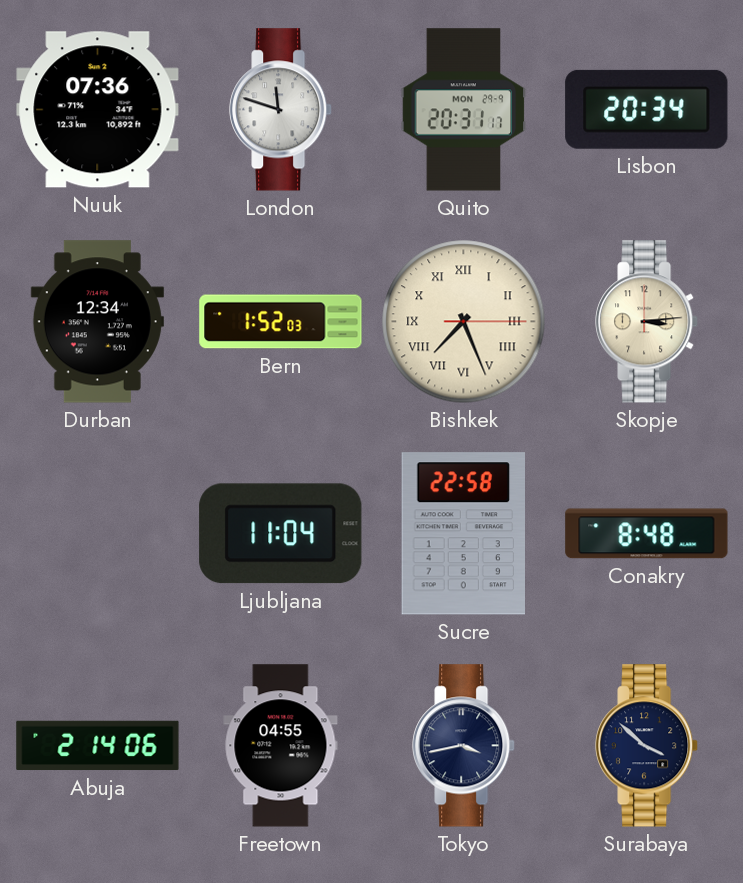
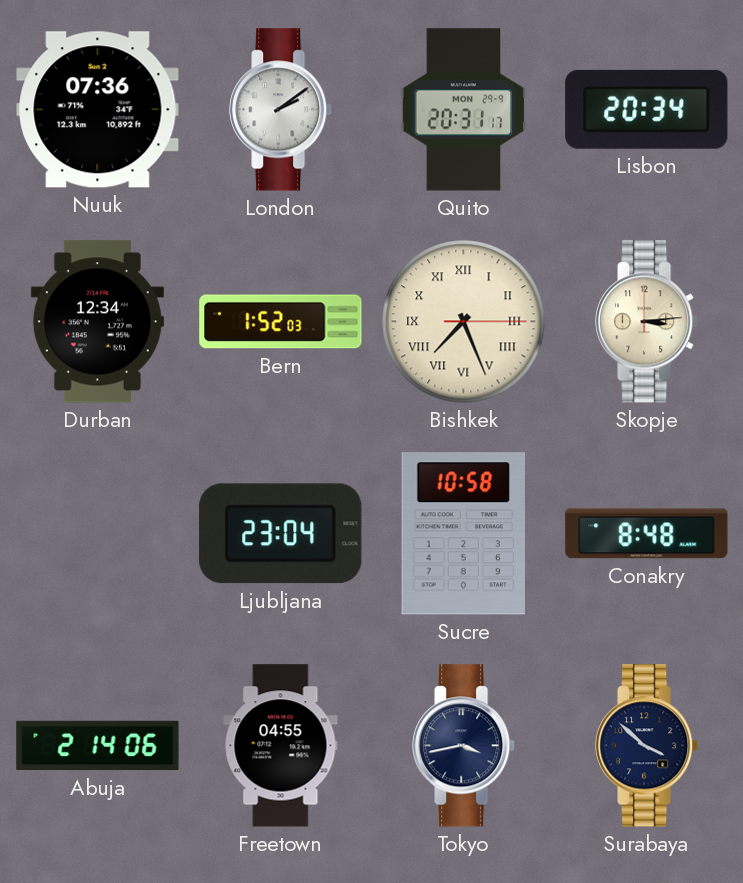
London: 11:48 -> 2:09 (281, 110)
Ljubljana: 11:04 -> 23:04 (281, 534)
Sucre: 22:58 -> 10:58 (463, 534)
